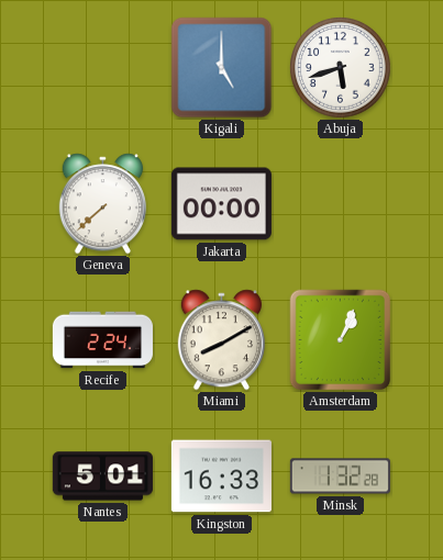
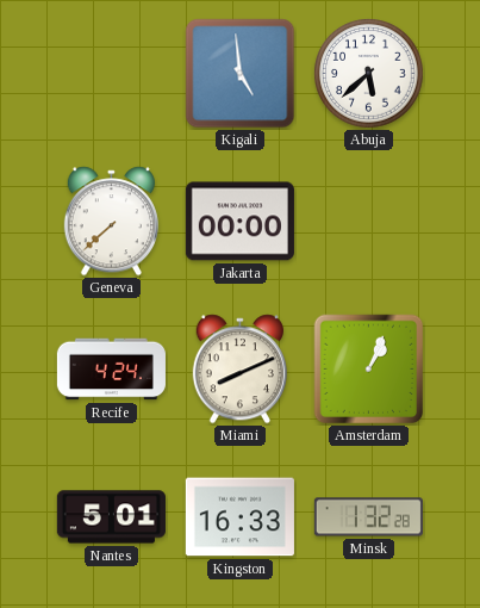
Kigali: 5:00 -> 4:59 (241, 74)
Abuja: 5:42 -> 5:38 (369, 74)
Recife: 2:24 -> 4:24 (111, 370)
Miami: 8:10 -> 8:11 (239, 370)
